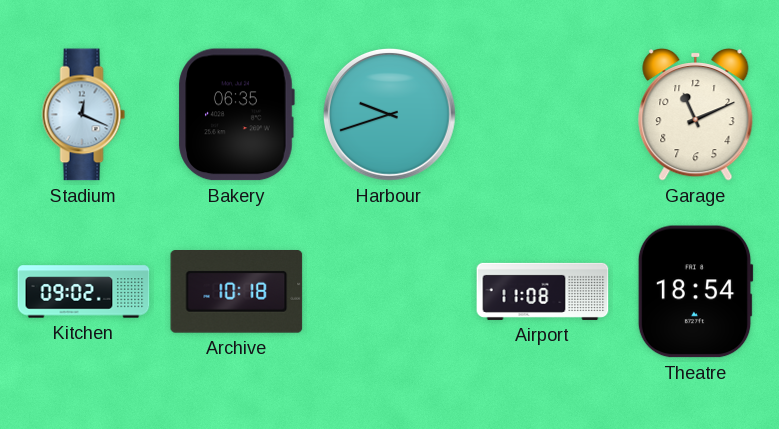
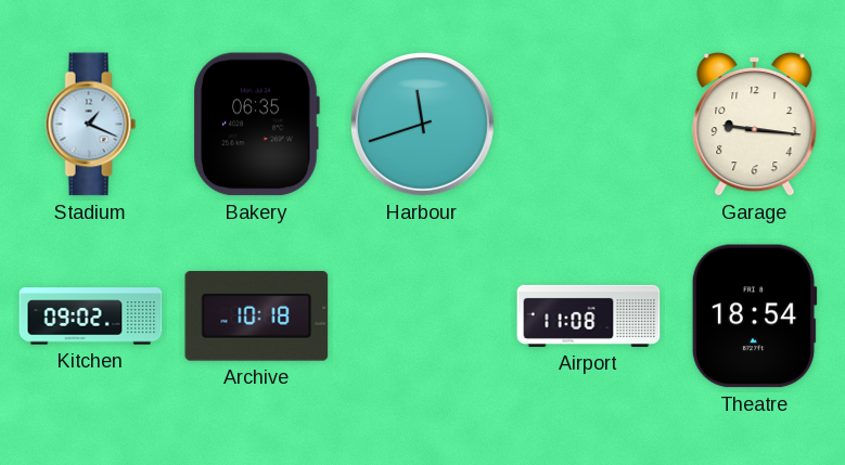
Stadium: 12:19 -> 1:19 (91, 125)
Harbour: 9:42 -> 11:42 (423, 125)
Garage: 11:11 -> 9:16 (755, 125)
